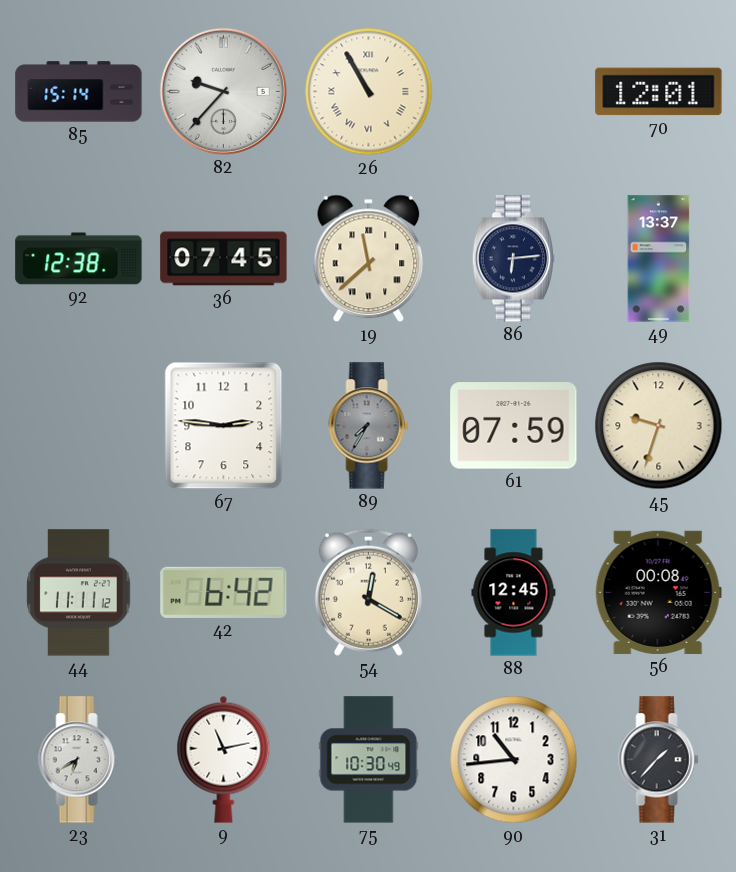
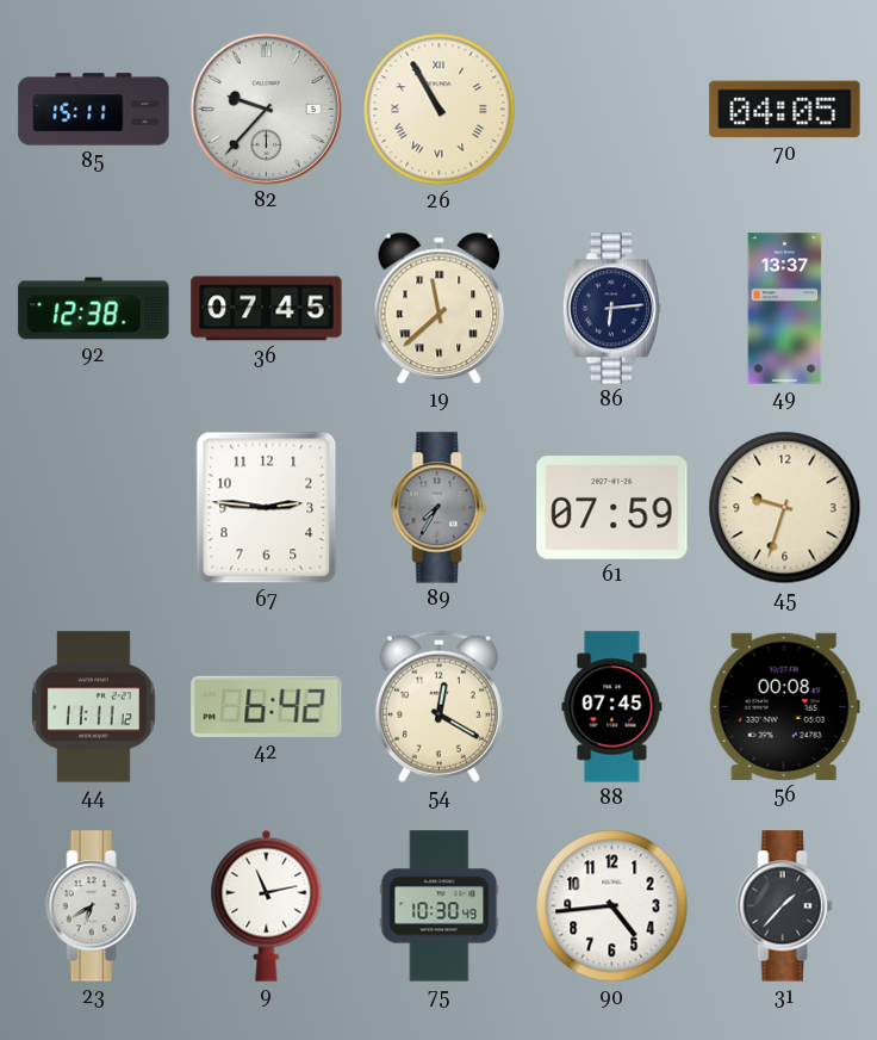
85: 15:14 -> 15:11 (94, 110)
70: 12:01 -> 04:05 (785, 110)
88: 12:45 -> 07:45 (612, 707)
90: 10:44 -> 4:44 (612, 906)
